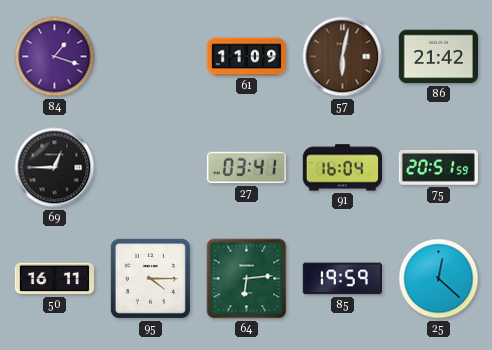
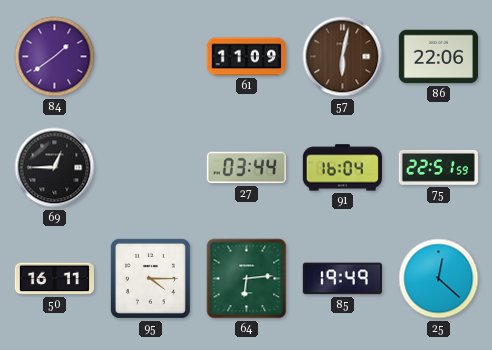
84: 1:18 -> 1:39 (55, 57)
86: 21:42 -> 22:06 (438, 57)
27: 03:41 -> 03:44 (246, 168)
75: 20:51 -> 22:51 (438, 167)
85: 19:59 -> 19:49 (342, 279)
